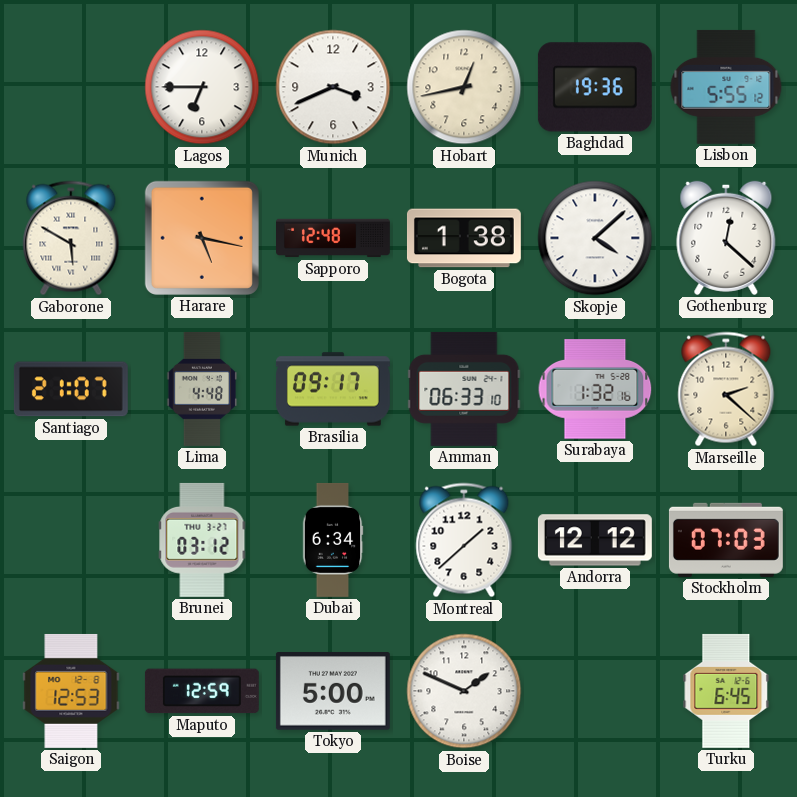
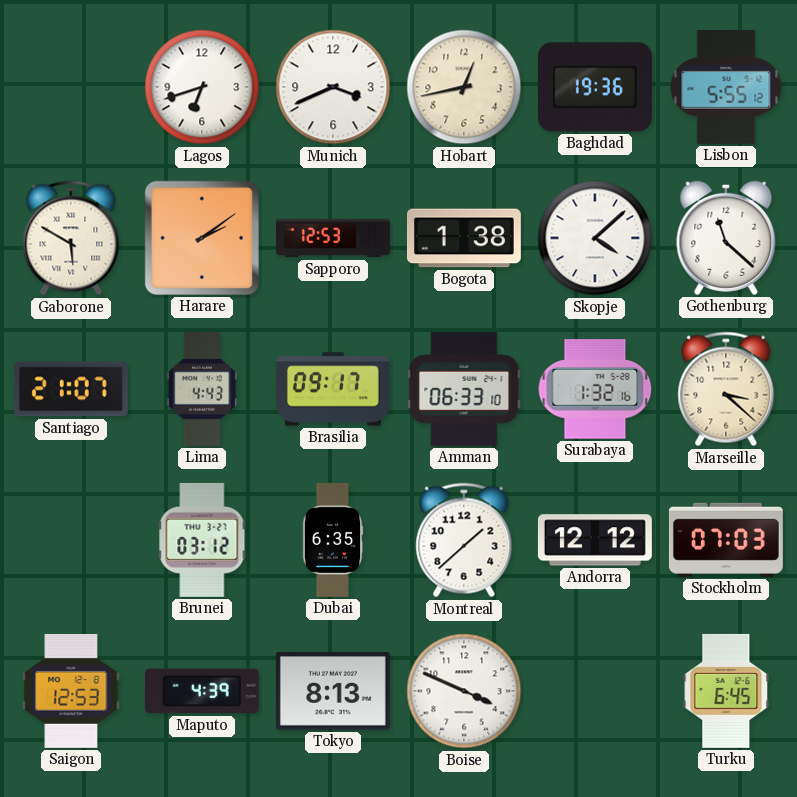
Lagos: 6:45 -> 6:42 (202, 87)
Harare: 5:17 -> 2:09 (202, 238)
Sapporo: 12:48 -> 12:53 (334, 238)
Gothenburg: 12:22 -> 11:22 (726, 238)
Lima: 4:48 -> 4:43 (202, 389)
Marseille: 2:22 -> 3:22 (726, 389)
Dubai: 6:34 -> 6:35 (333, 540)
Maputo: 12:59 -> 4:39 (202, 691)
Tokyo: 5:00 -> 8:13 (333, 691)
Boise: 1:49 -> 3:49 (464, 691)
